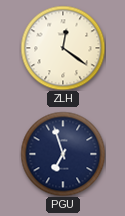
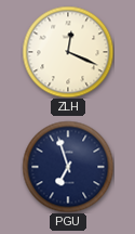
ZLH: 12:21 -> 12:19 (68, 52)
